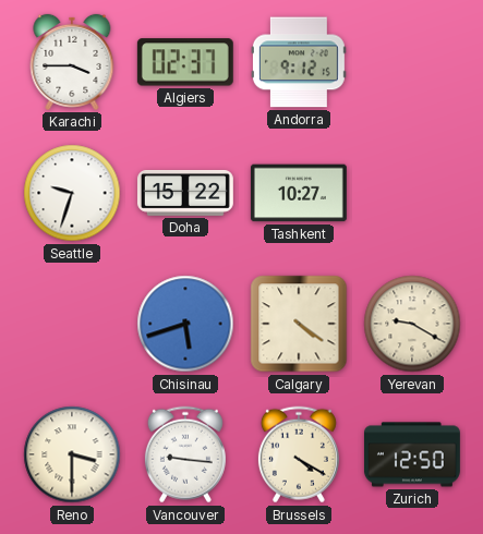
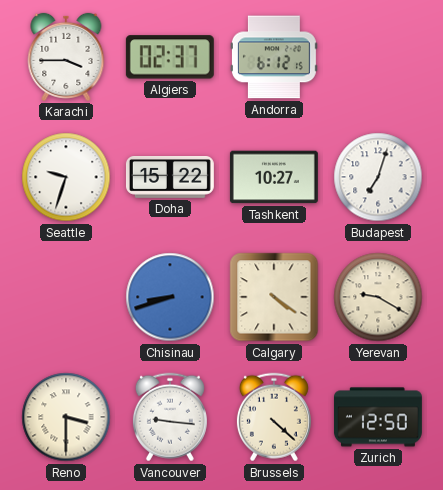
Andorra: 9:12 -> 6:12 (274, 57)
Budapest: none -> 7:03 (378, 177)
Chisinau: 5:42 -> 8:42 (170, 297)
Brussels: 4:20 -> 4:22 (274, 417)
